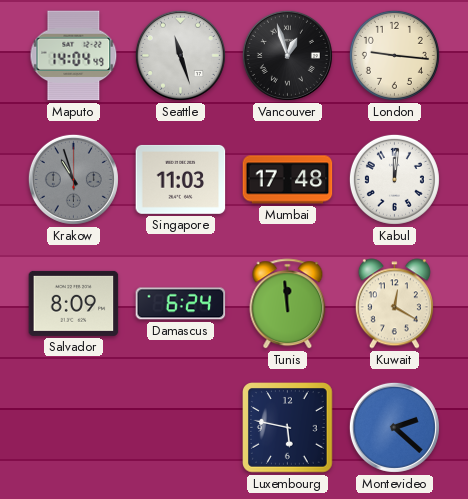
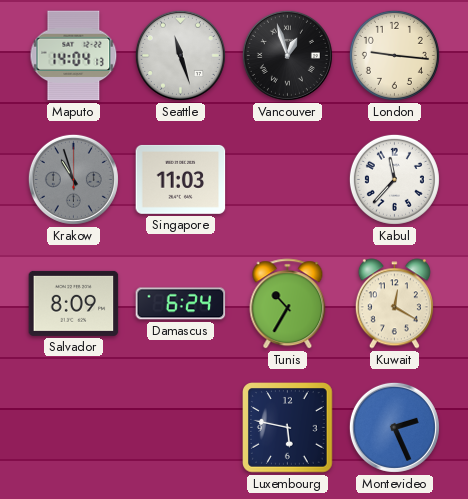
Maputo: 14:04:49 -> 14:04:13 (74, 56)
Mumbai: 17:48 -> none (288, 180)
Kabul: 12:01 -> 11:37 (394, 179)
Tunis: 11:59 -> 10:35 (288, 304)
Montevideo: 2:22 -> 2:26 (394, 427)
